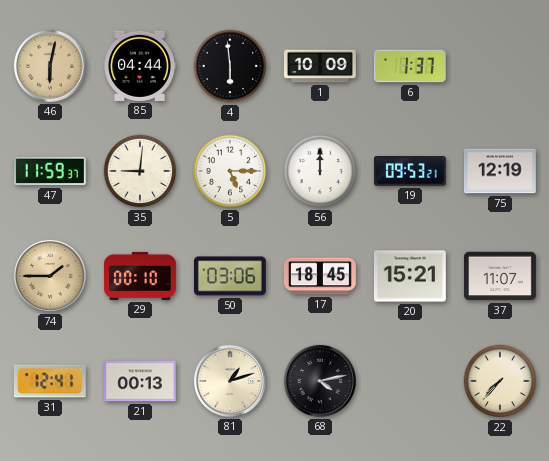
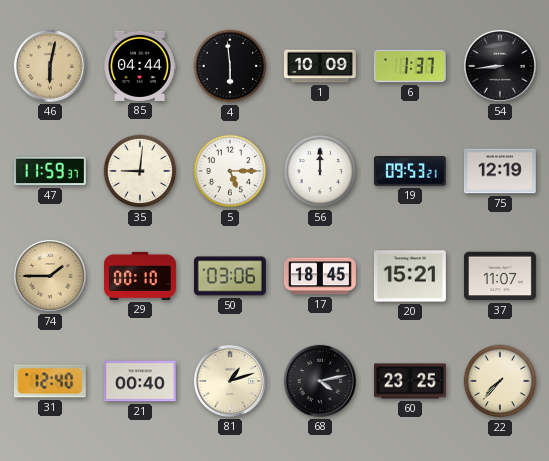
54: none -> 8:44 (500, 66)
31: 12:41 -> 12:40 (50, 381)
21: 00:13 -> 00:40 (140, 381)
60: none -> 23:25 (411, 381)
